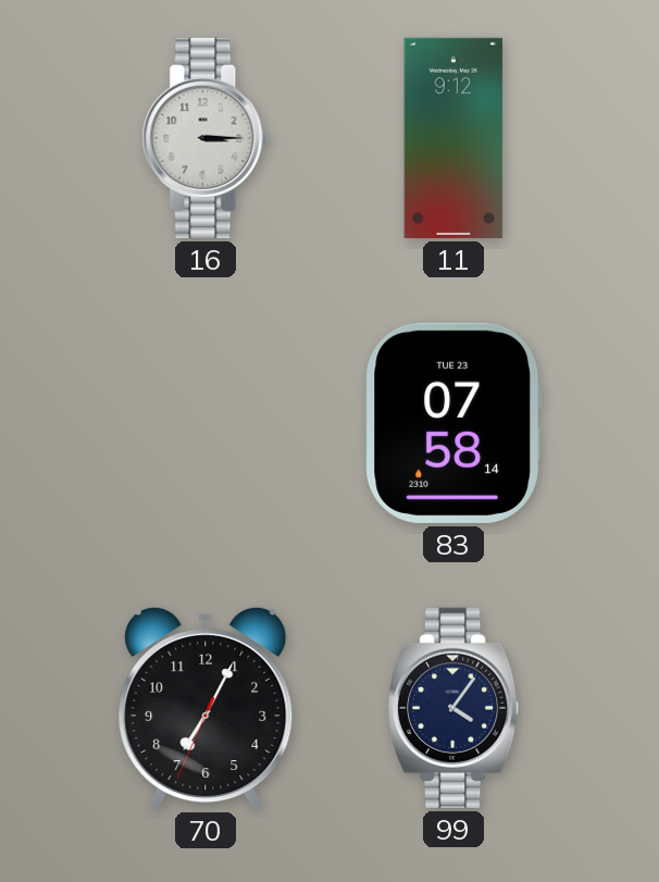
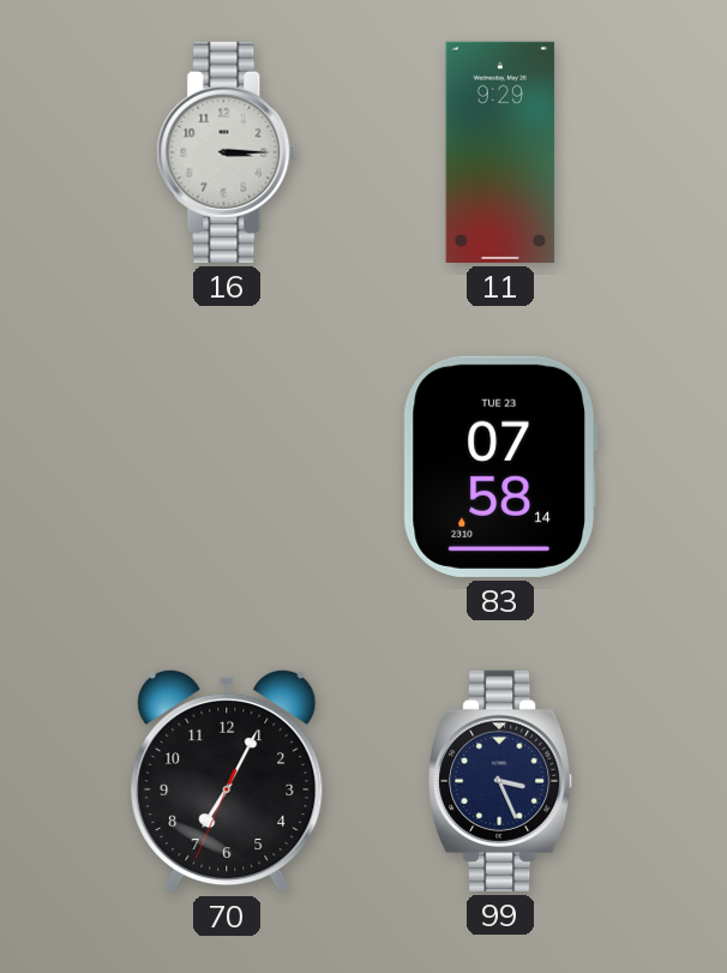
11: 9:12 -> 9:29 (500, 152)
99: 4:06 -> 3:26 (501, 781)
